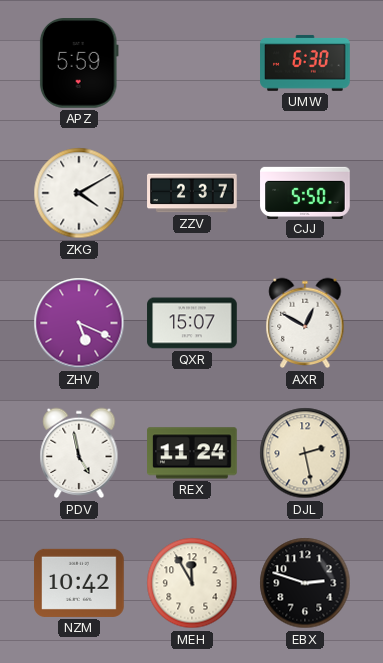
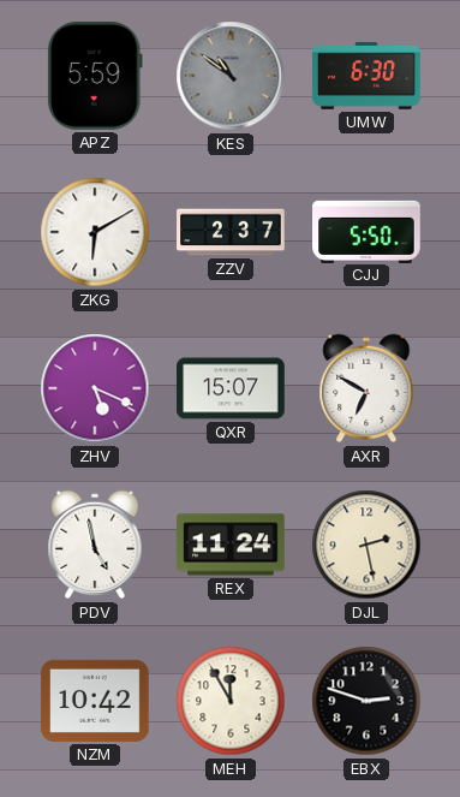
KES: none -> 10:51 (231, 76)
ZKG: 4:10 -> 6:10 (95, 232)
AXR: 12:50 -> 6:50 (366, 388)
